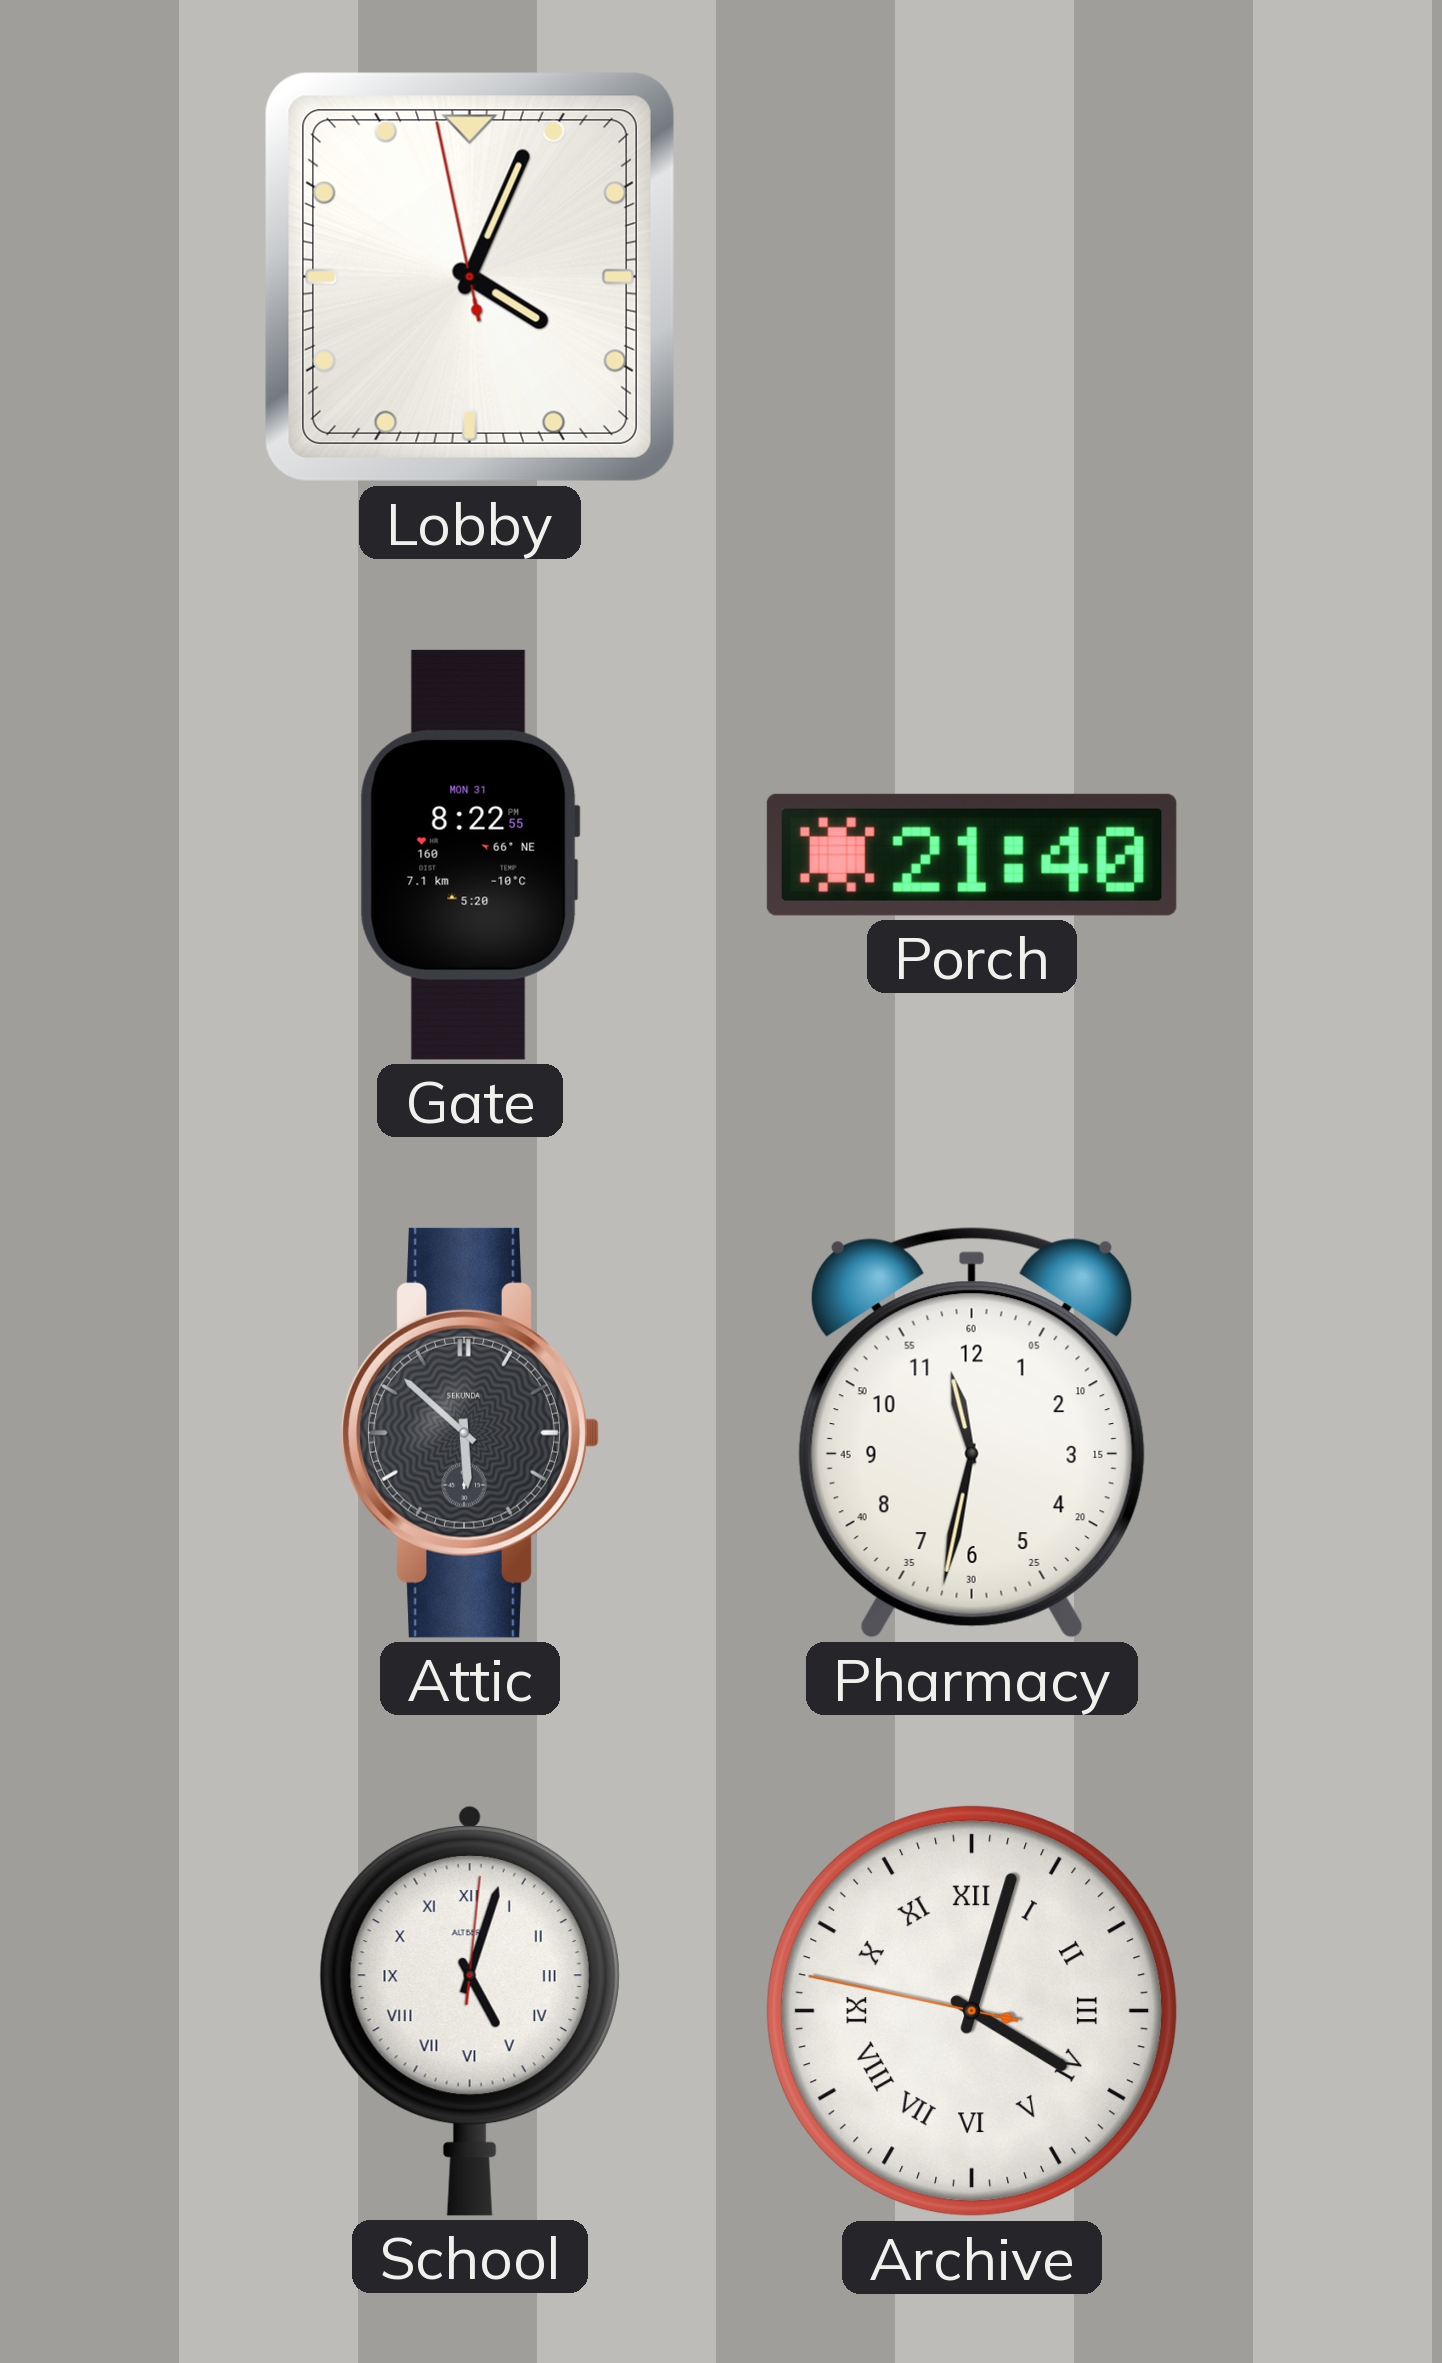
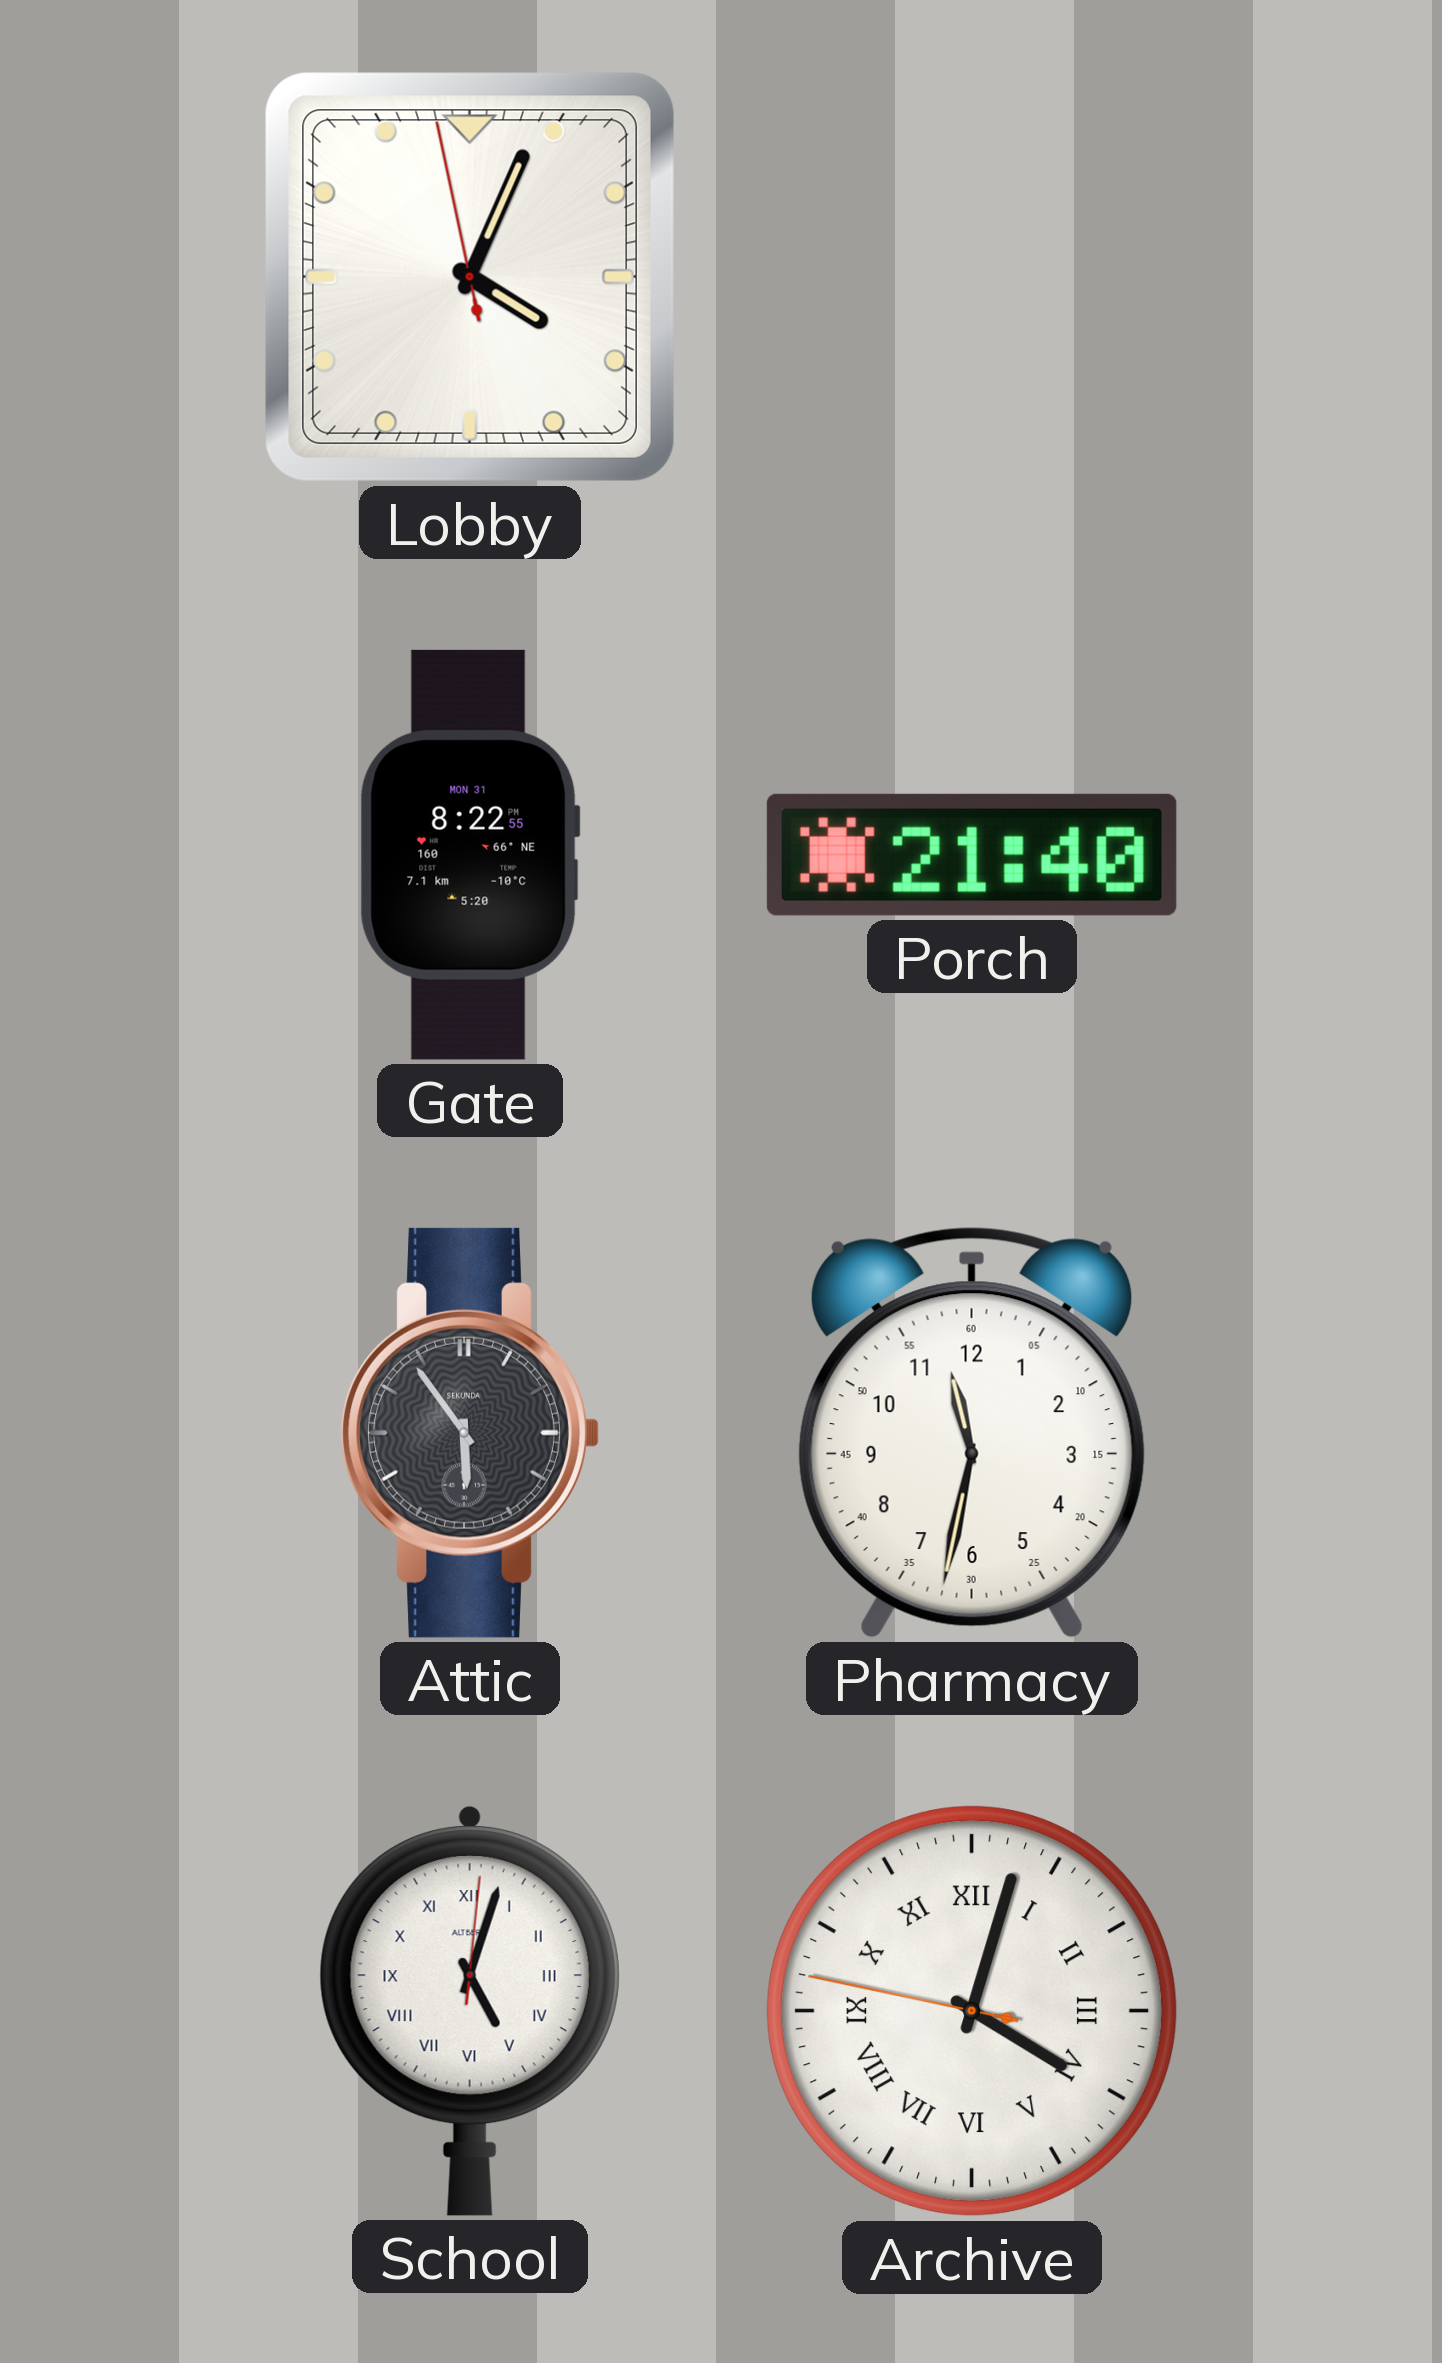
Attic: 5:52 -> 5:54 (470, 1433)
